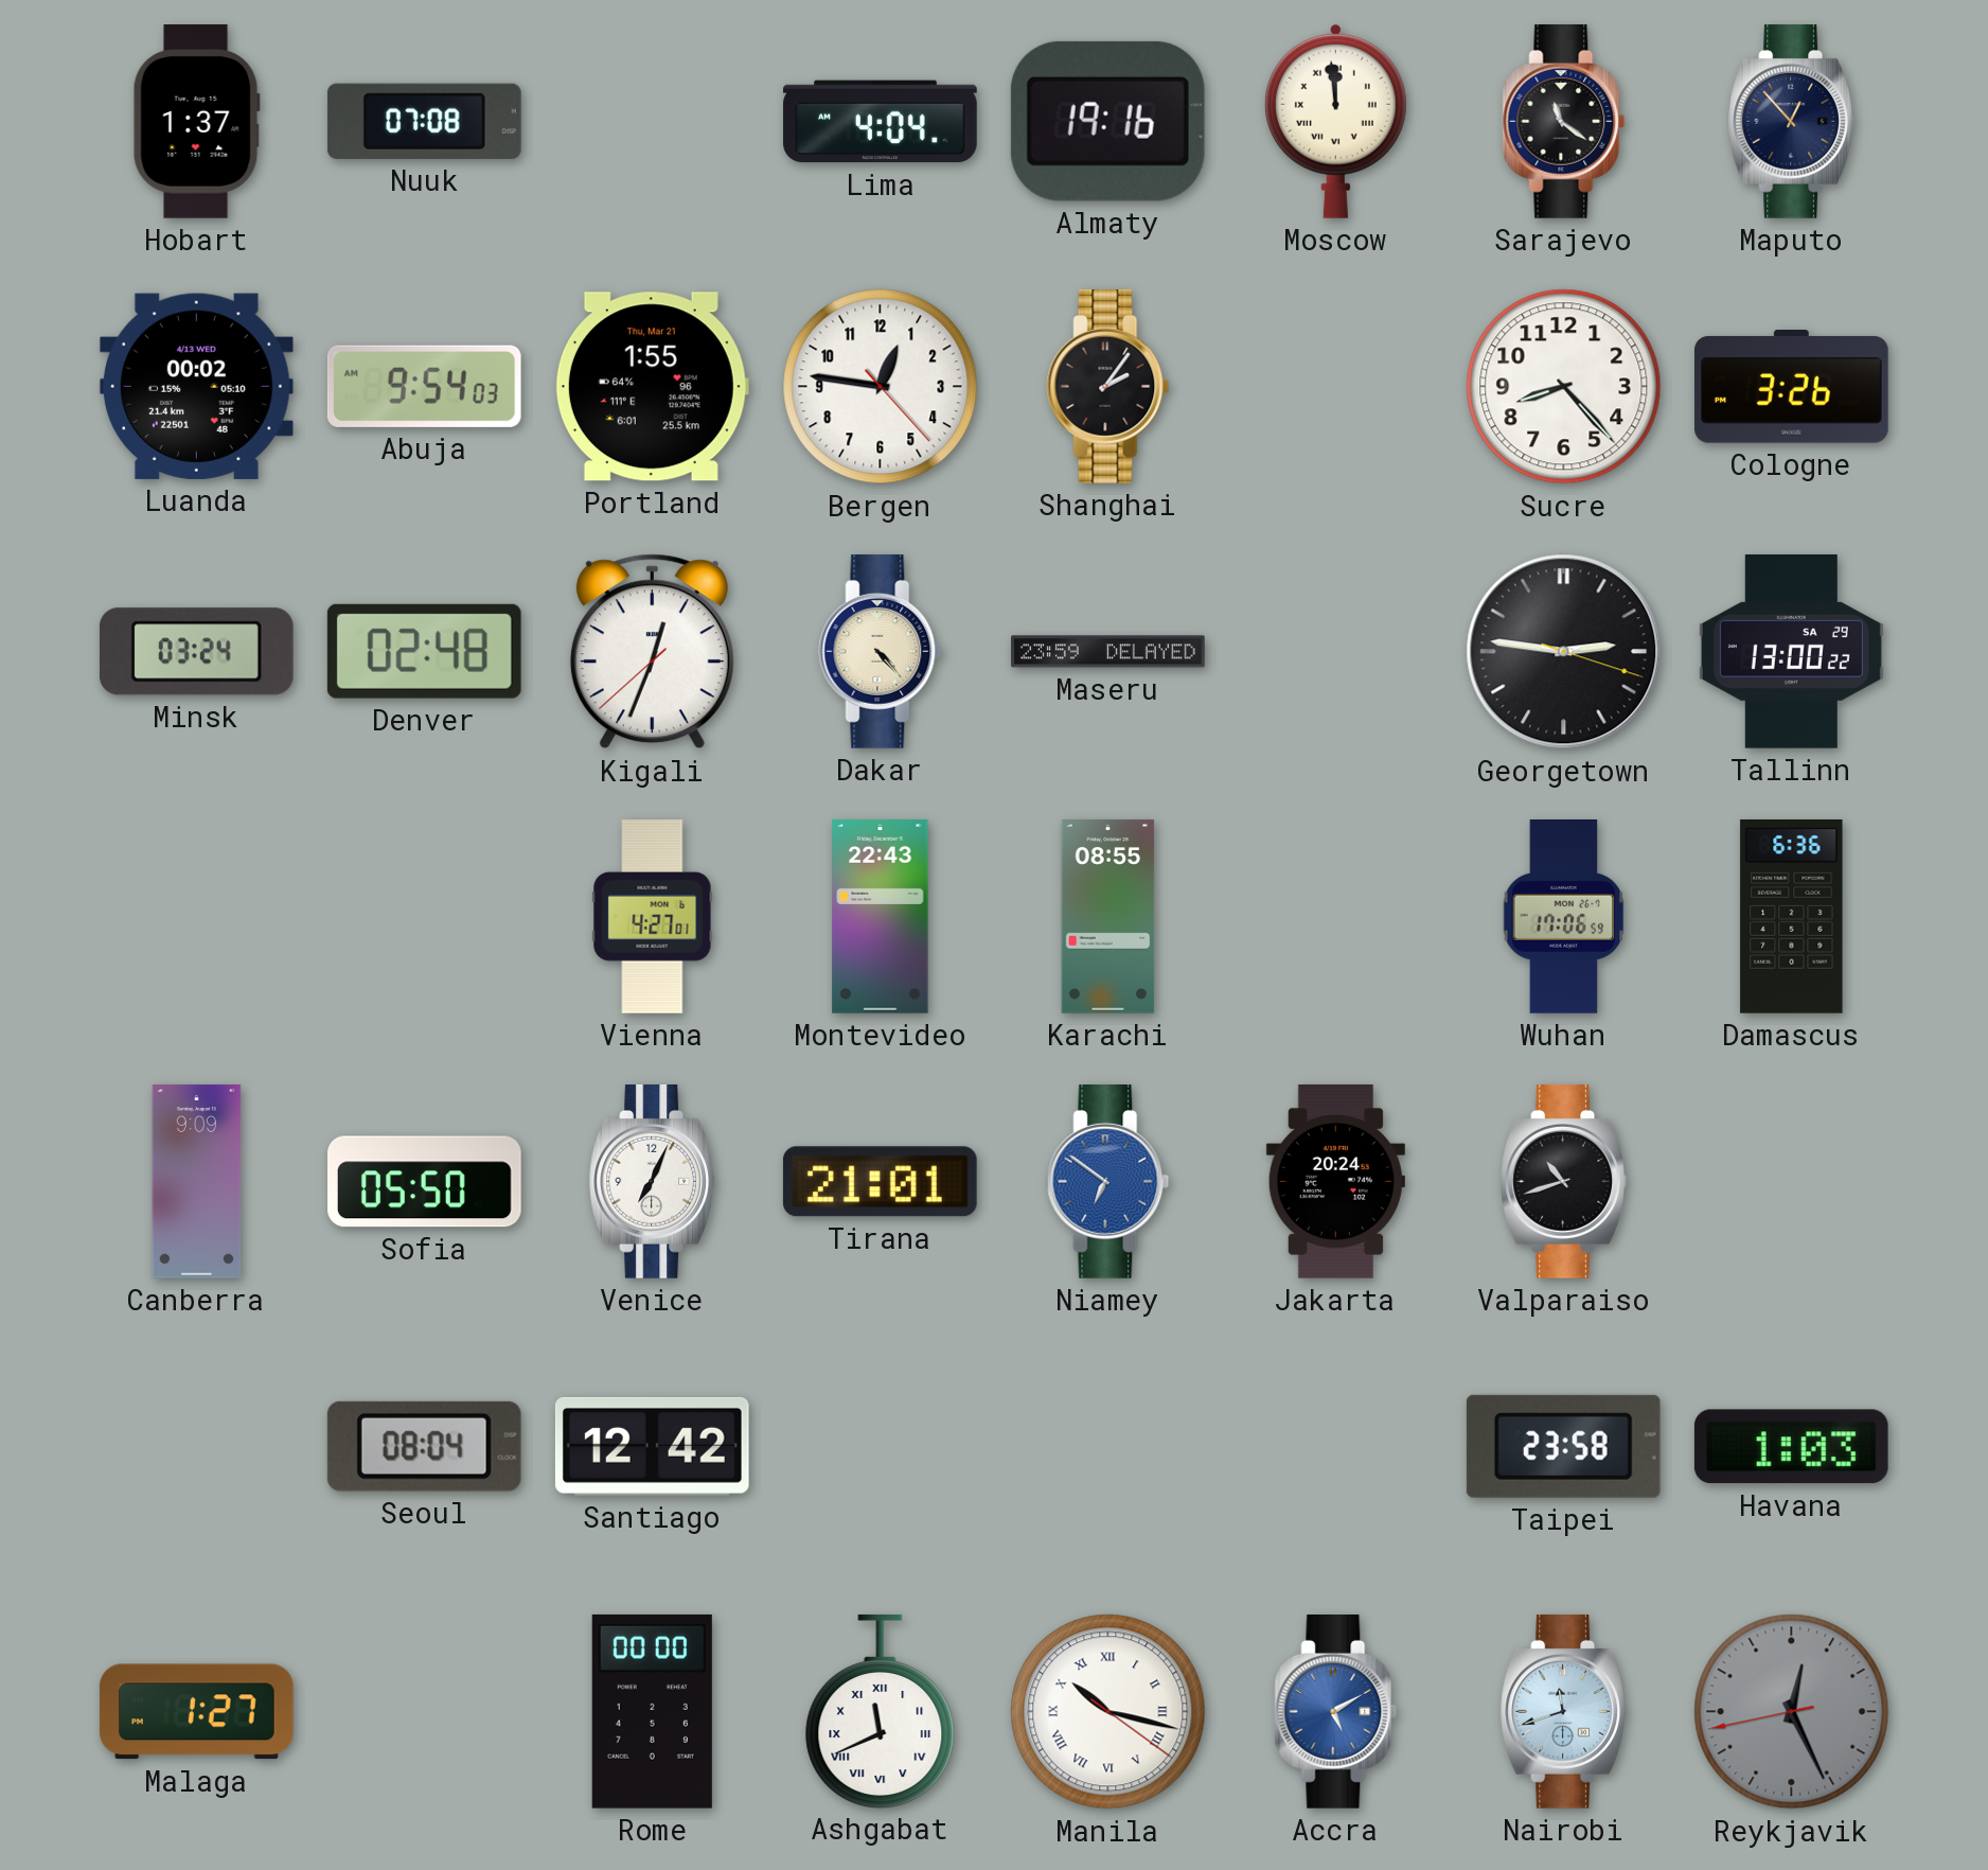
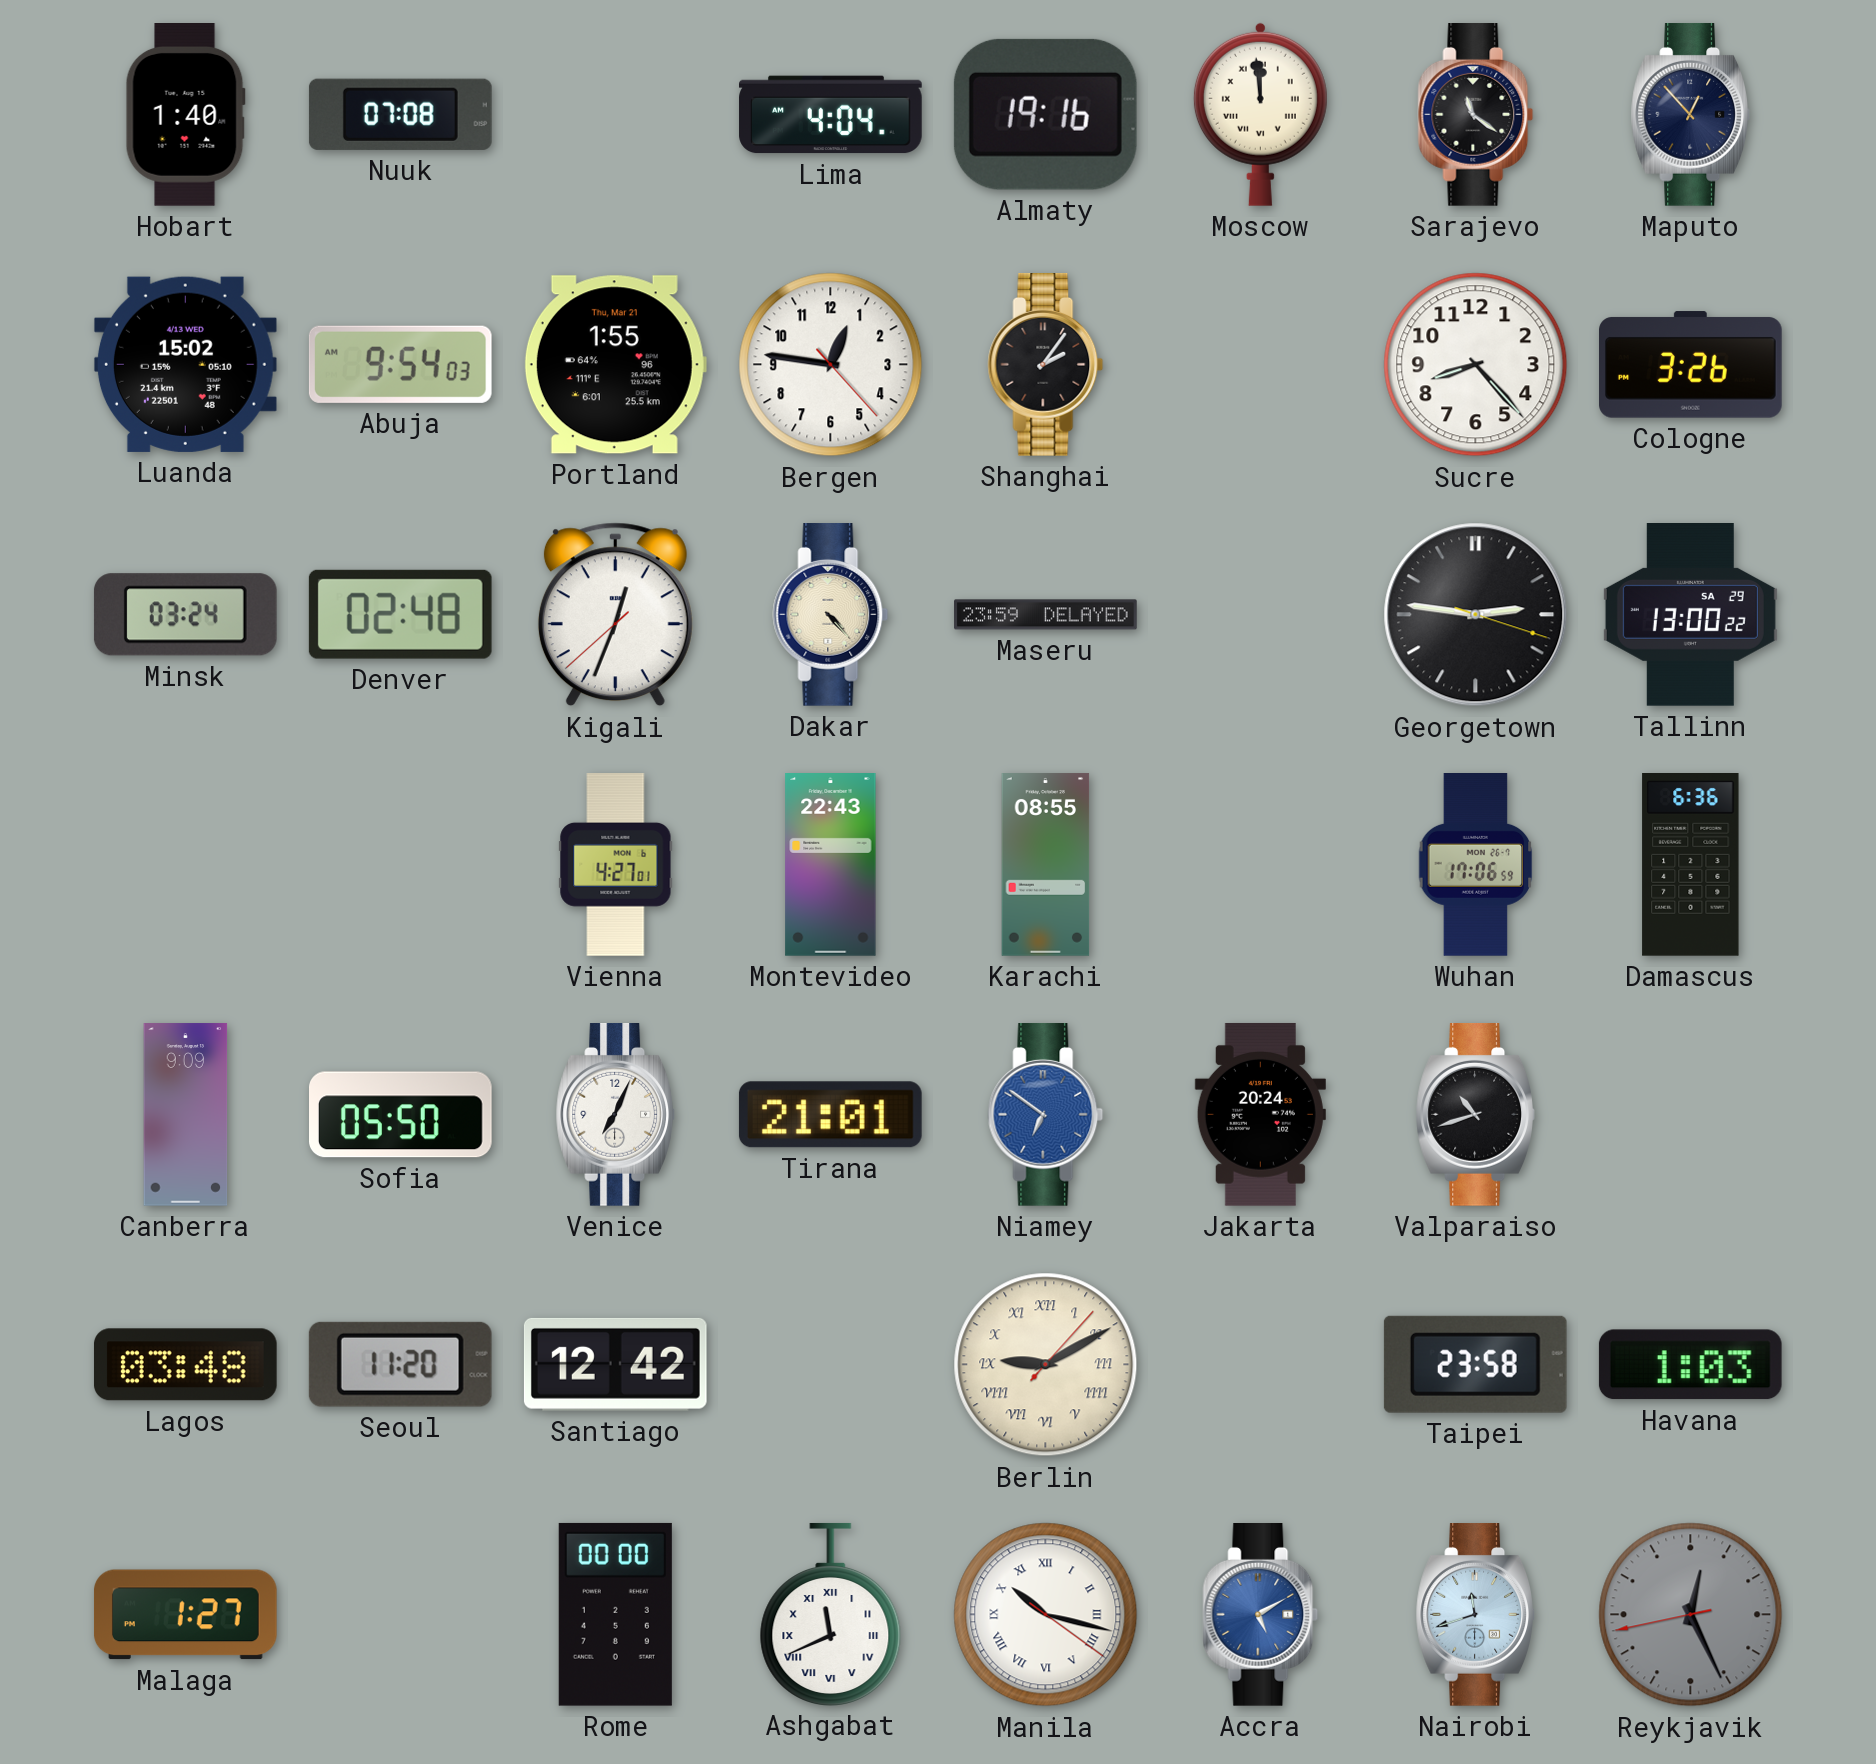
Hobart: 1:37 -> 1:40 (185, 115)
Luanda: 00:02 -> 15:02 (185, 364)
Lagos: none -> 03:48 (185, 1365)
Seoul: 08:04 -> 11:20 (400, 1364)
Berlin: none -> 9:10 (1046, 1365)
